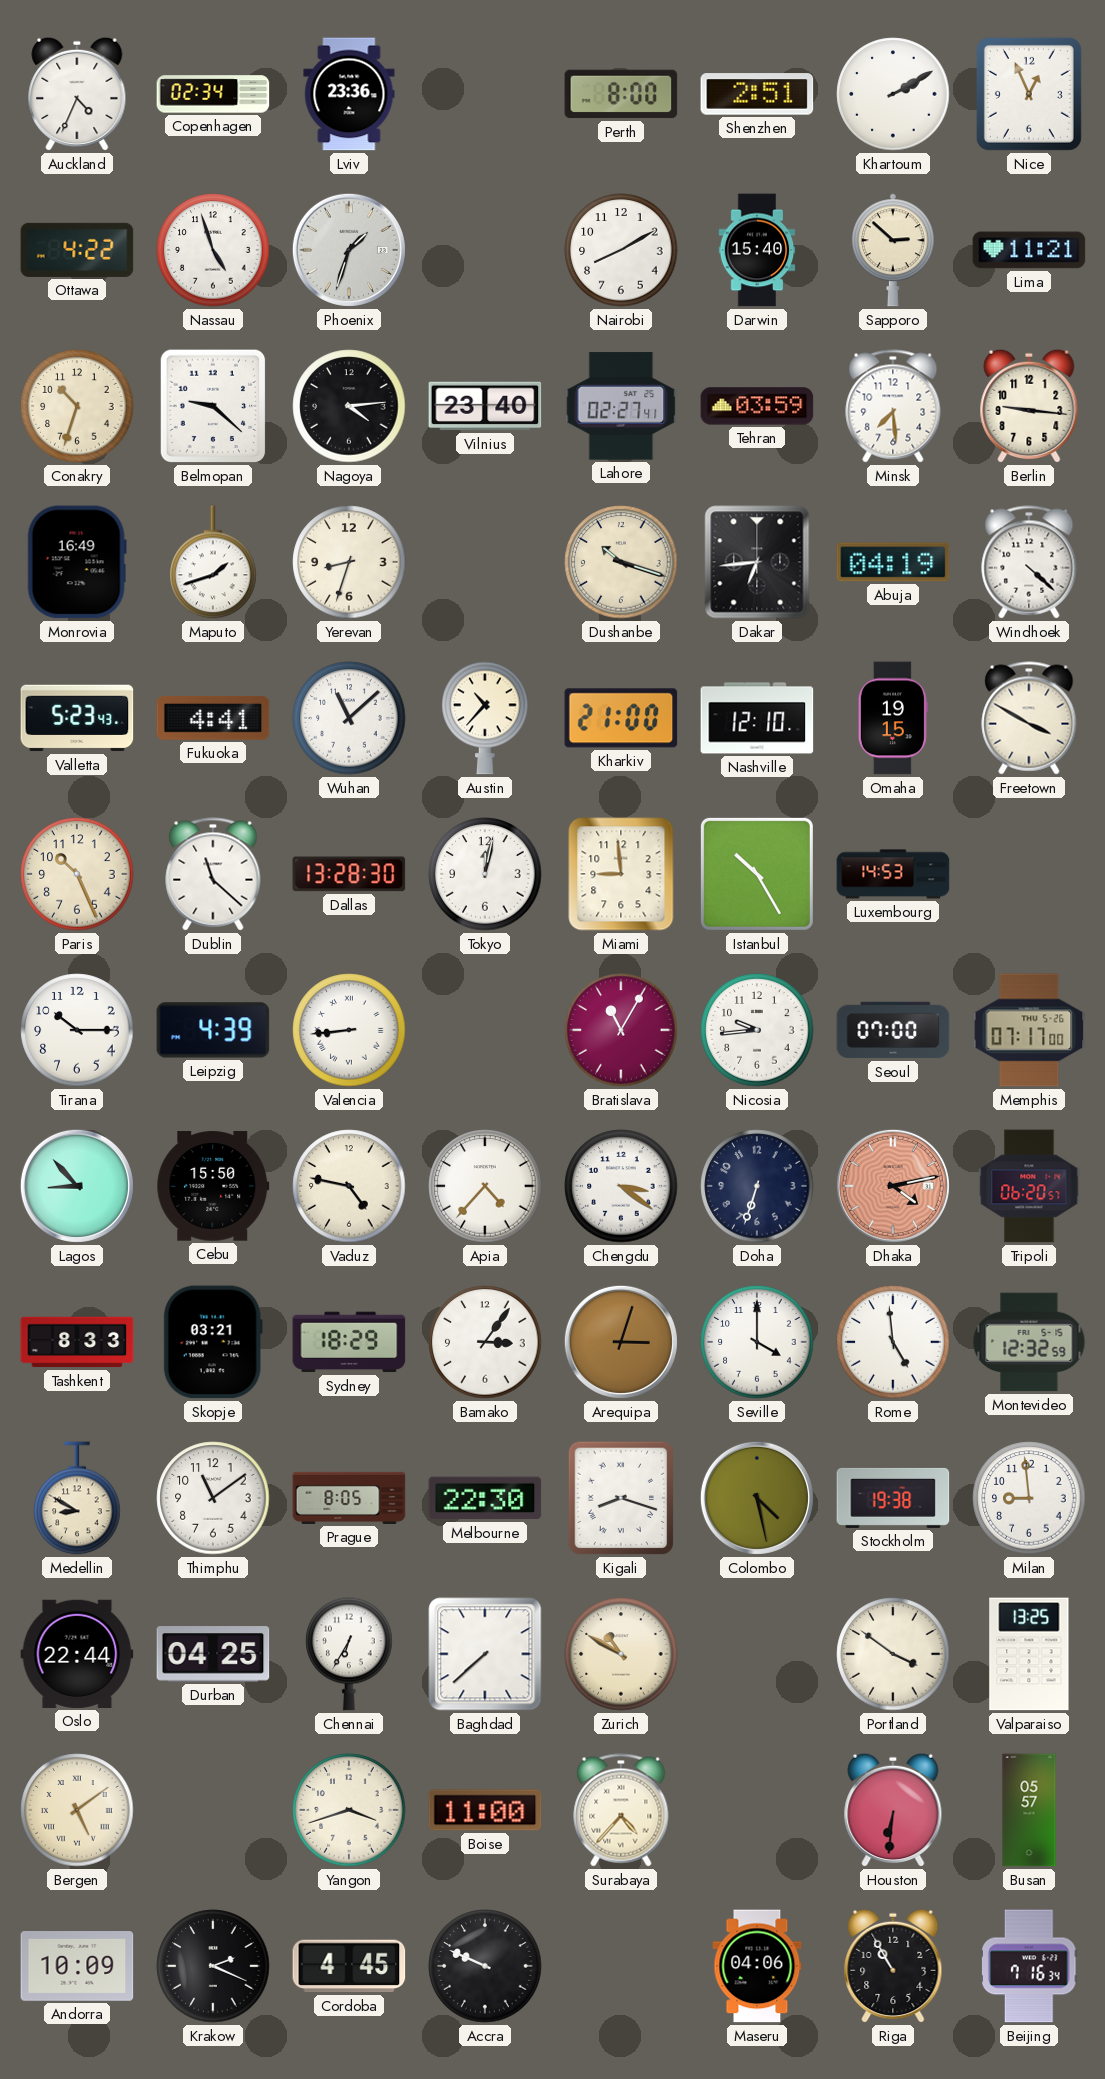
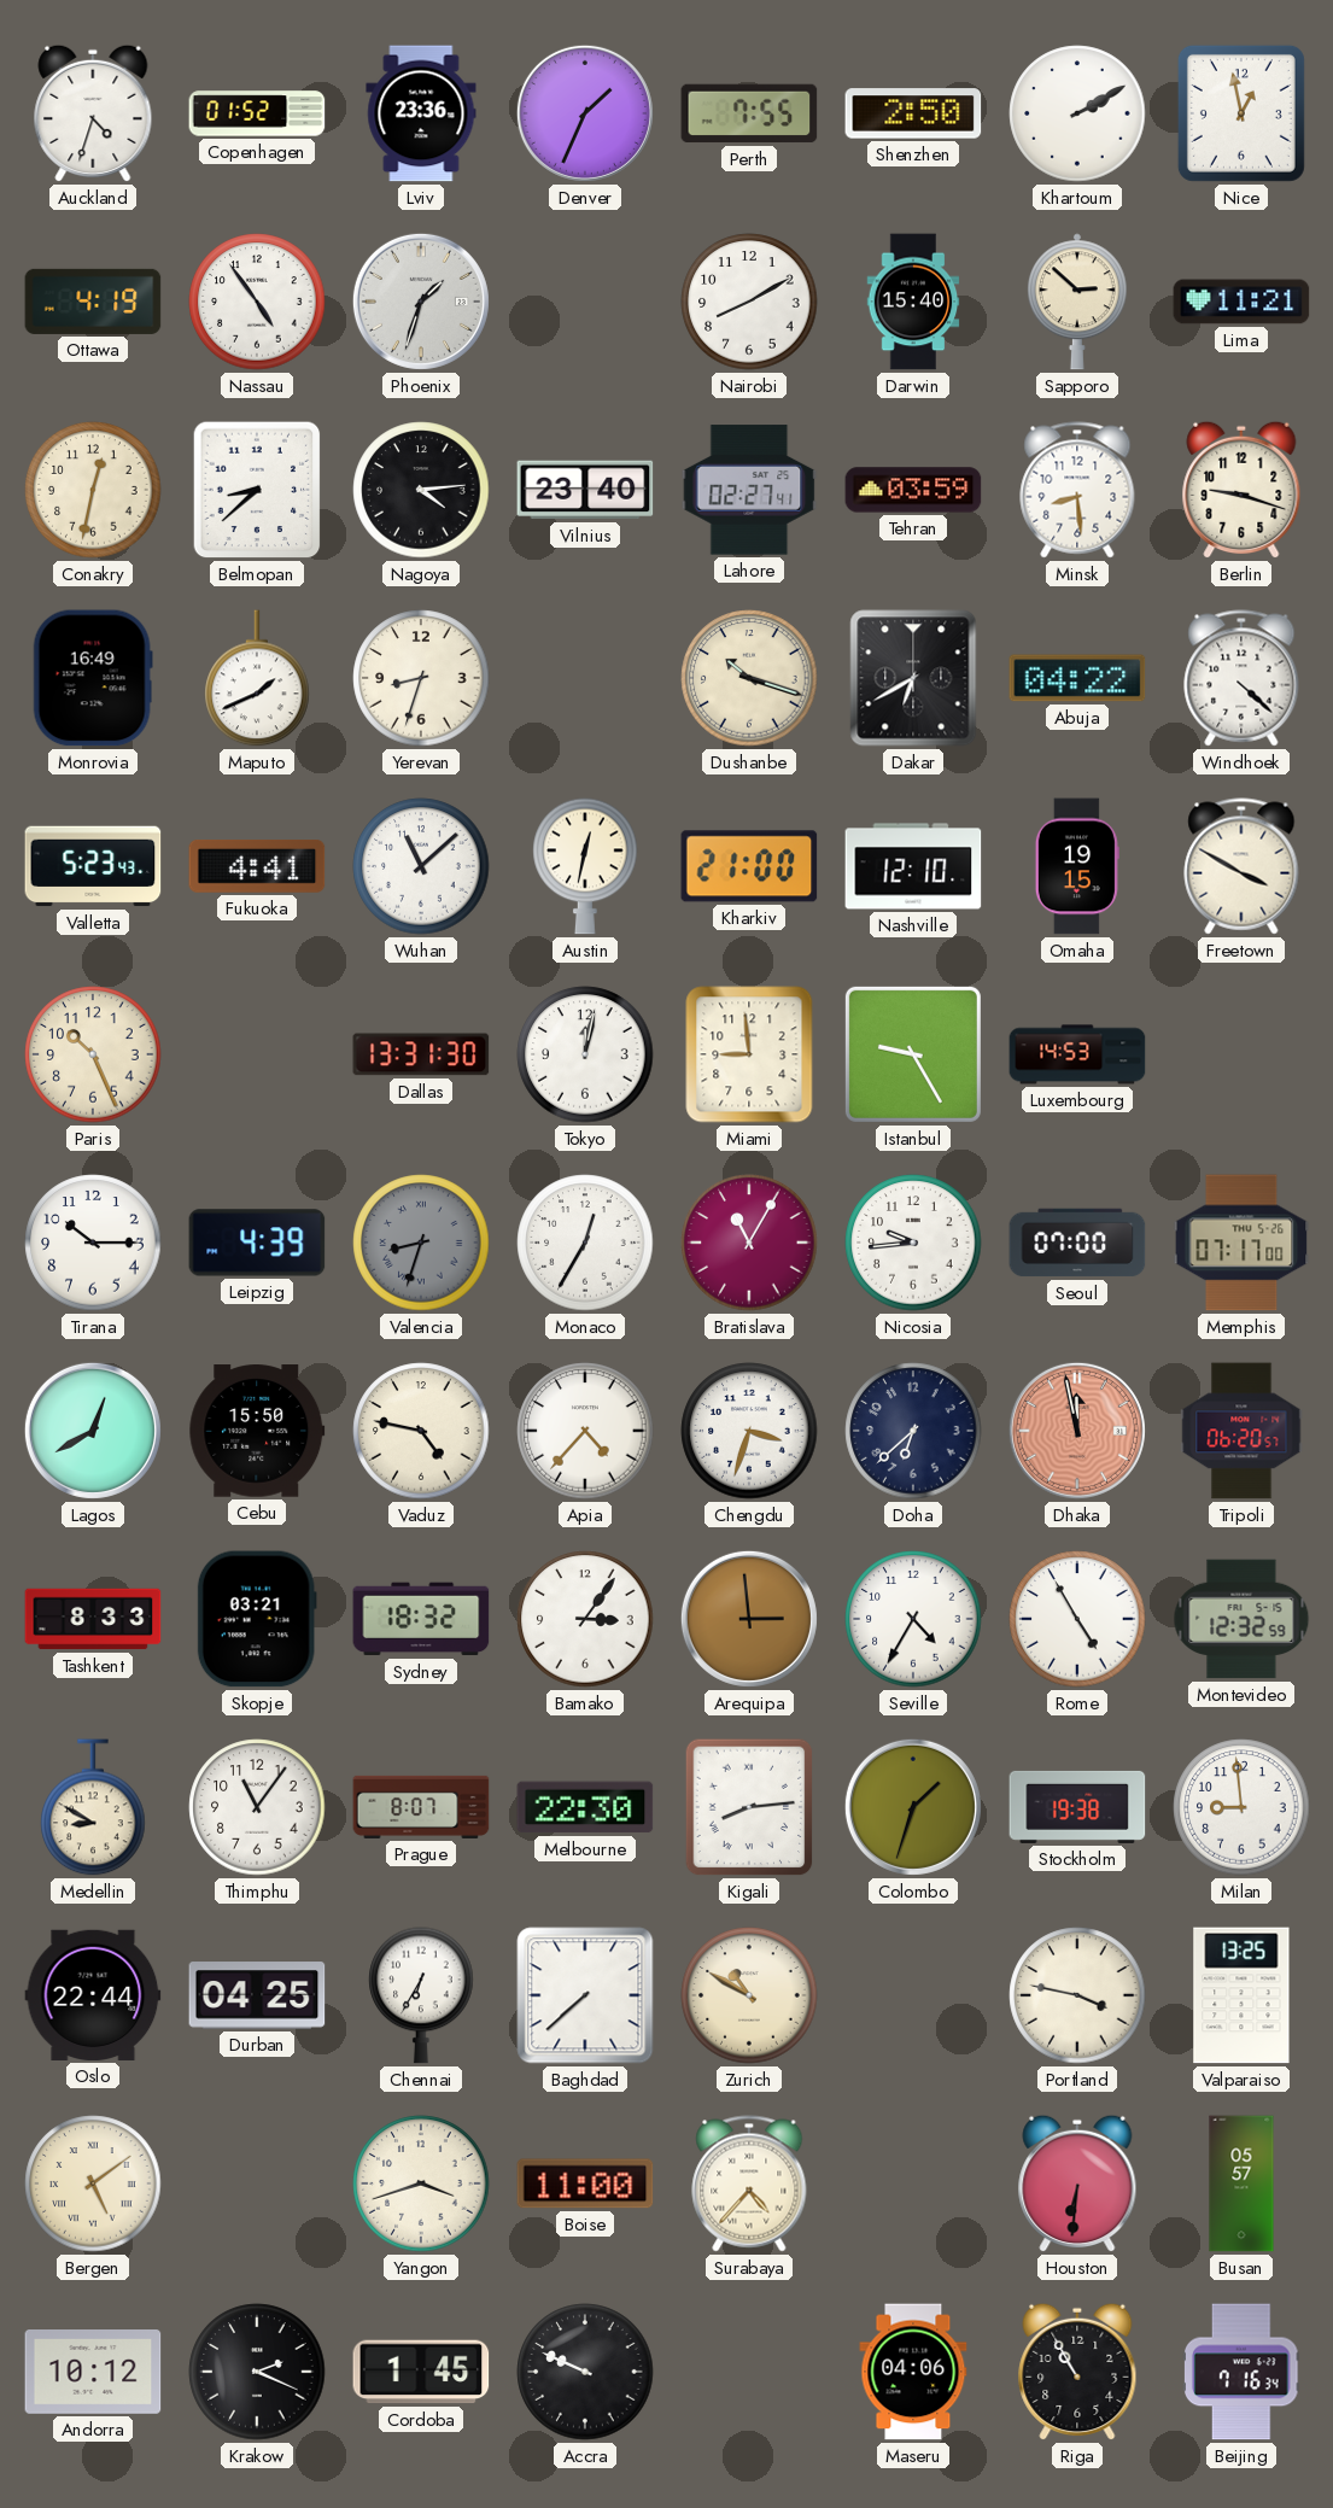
Auckland: 4:34 -> 4:33 (93, 113)
Copenhagen: 02:34 -> 01:52 (257, 113)
Denver: none -> 1:34 (585, 113)
Perth: 8:00 -> 7:55 (749, 113)
Shenzhen: 2:51 -> 2:50 (913, 113)
Nice: 12:56 -> 12:58 (1241, 113)
Ottawa: 4:22 -> 4:19 (93, 302)
Nassau: 4:57 -> 4:54 (257, 302)
Conakry: 10:33 -> 12:32 (93, 490)
Belmopan: 9:22 -> 8:38 (257, 490)
Minsk: 7:29 -> 8:29 (1077, 490)
Berlin: 9:16 -> 9:18 (1241, 490)
Maputo: 1:42 -> 1:41 (257, 678)
Dakar: 6:44 -> 6:40 (913, 678)
Abuja: 04:19 -> 04:22 (1077, 678)
Austin: 10:37 -> 12:32 (585, 866)
Dublin: 11:22 -> none (213, 874)
Dallas: 13:28 -> 13:31 (421, 1054)
Istanbul: 10:25 -> 9:25 (913, 1054)
Valencia: 8:44 -> 8:33 (421, 1243)
Valencia dial: white -> grey (421, 1243)
Monaco: none -> 12:35 (585, 1243)
Lagos: 8:53 -> 12:40 (93, 1431)
Chengdu: 3:21 -> 3:33 (749, 1431)
Doha: 6:33 -> 6:38 (913, 1431)
Dhaka: 4:13 -> 11:58 (1077, 1431)
Sydney: 18:29 -> 18:32 (421, 1619)
Arequipa: 3:03 -> 2:59 (749, 1619)
Seville: 4:00 -> 4:35 (913, 1619)
Rome: 4:59 -> 4:55 (1077, 1619)
Thimphu: 11:09 -> 11:06 (257, 1807)
Prague: 8:05 -> 8:07 (421, 1807)
Kigali: 8:18 -> 8:14 (749, 1807)
Colombo: 4:28 -> 1:33 (913, 1807)
Portland: 3:51 -> 3:47 (1077, 1995)
Andorra: 10:09 -> 10:12 (93, 2373)
Cordoba: 4:45 -> 1:45 (421, 2372)
